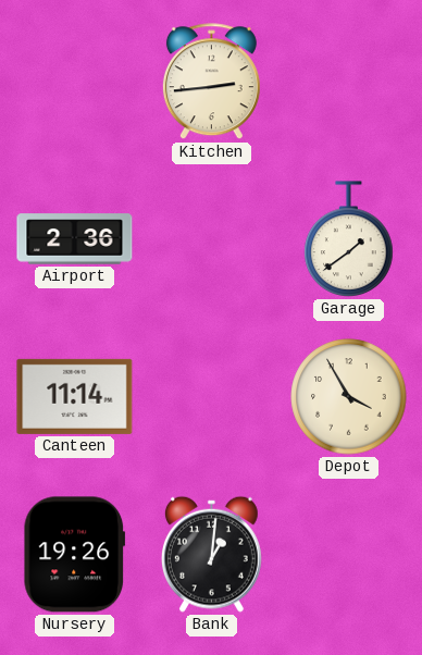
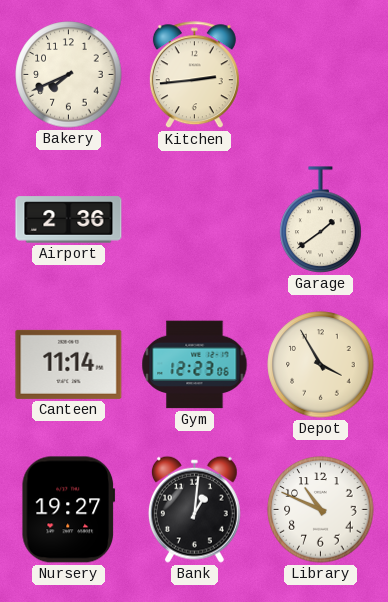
Bakery: none -> 7:41 (69, 75)
Gym: none -> 12:23 (195, 365)
Nursery: 19:26 -> 19:27 (69, 510)
Library: none -> 10:49 (321, 510)
